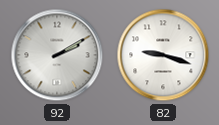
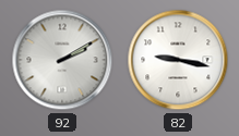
82: 9:18 -> 9:17 (178, 60)
